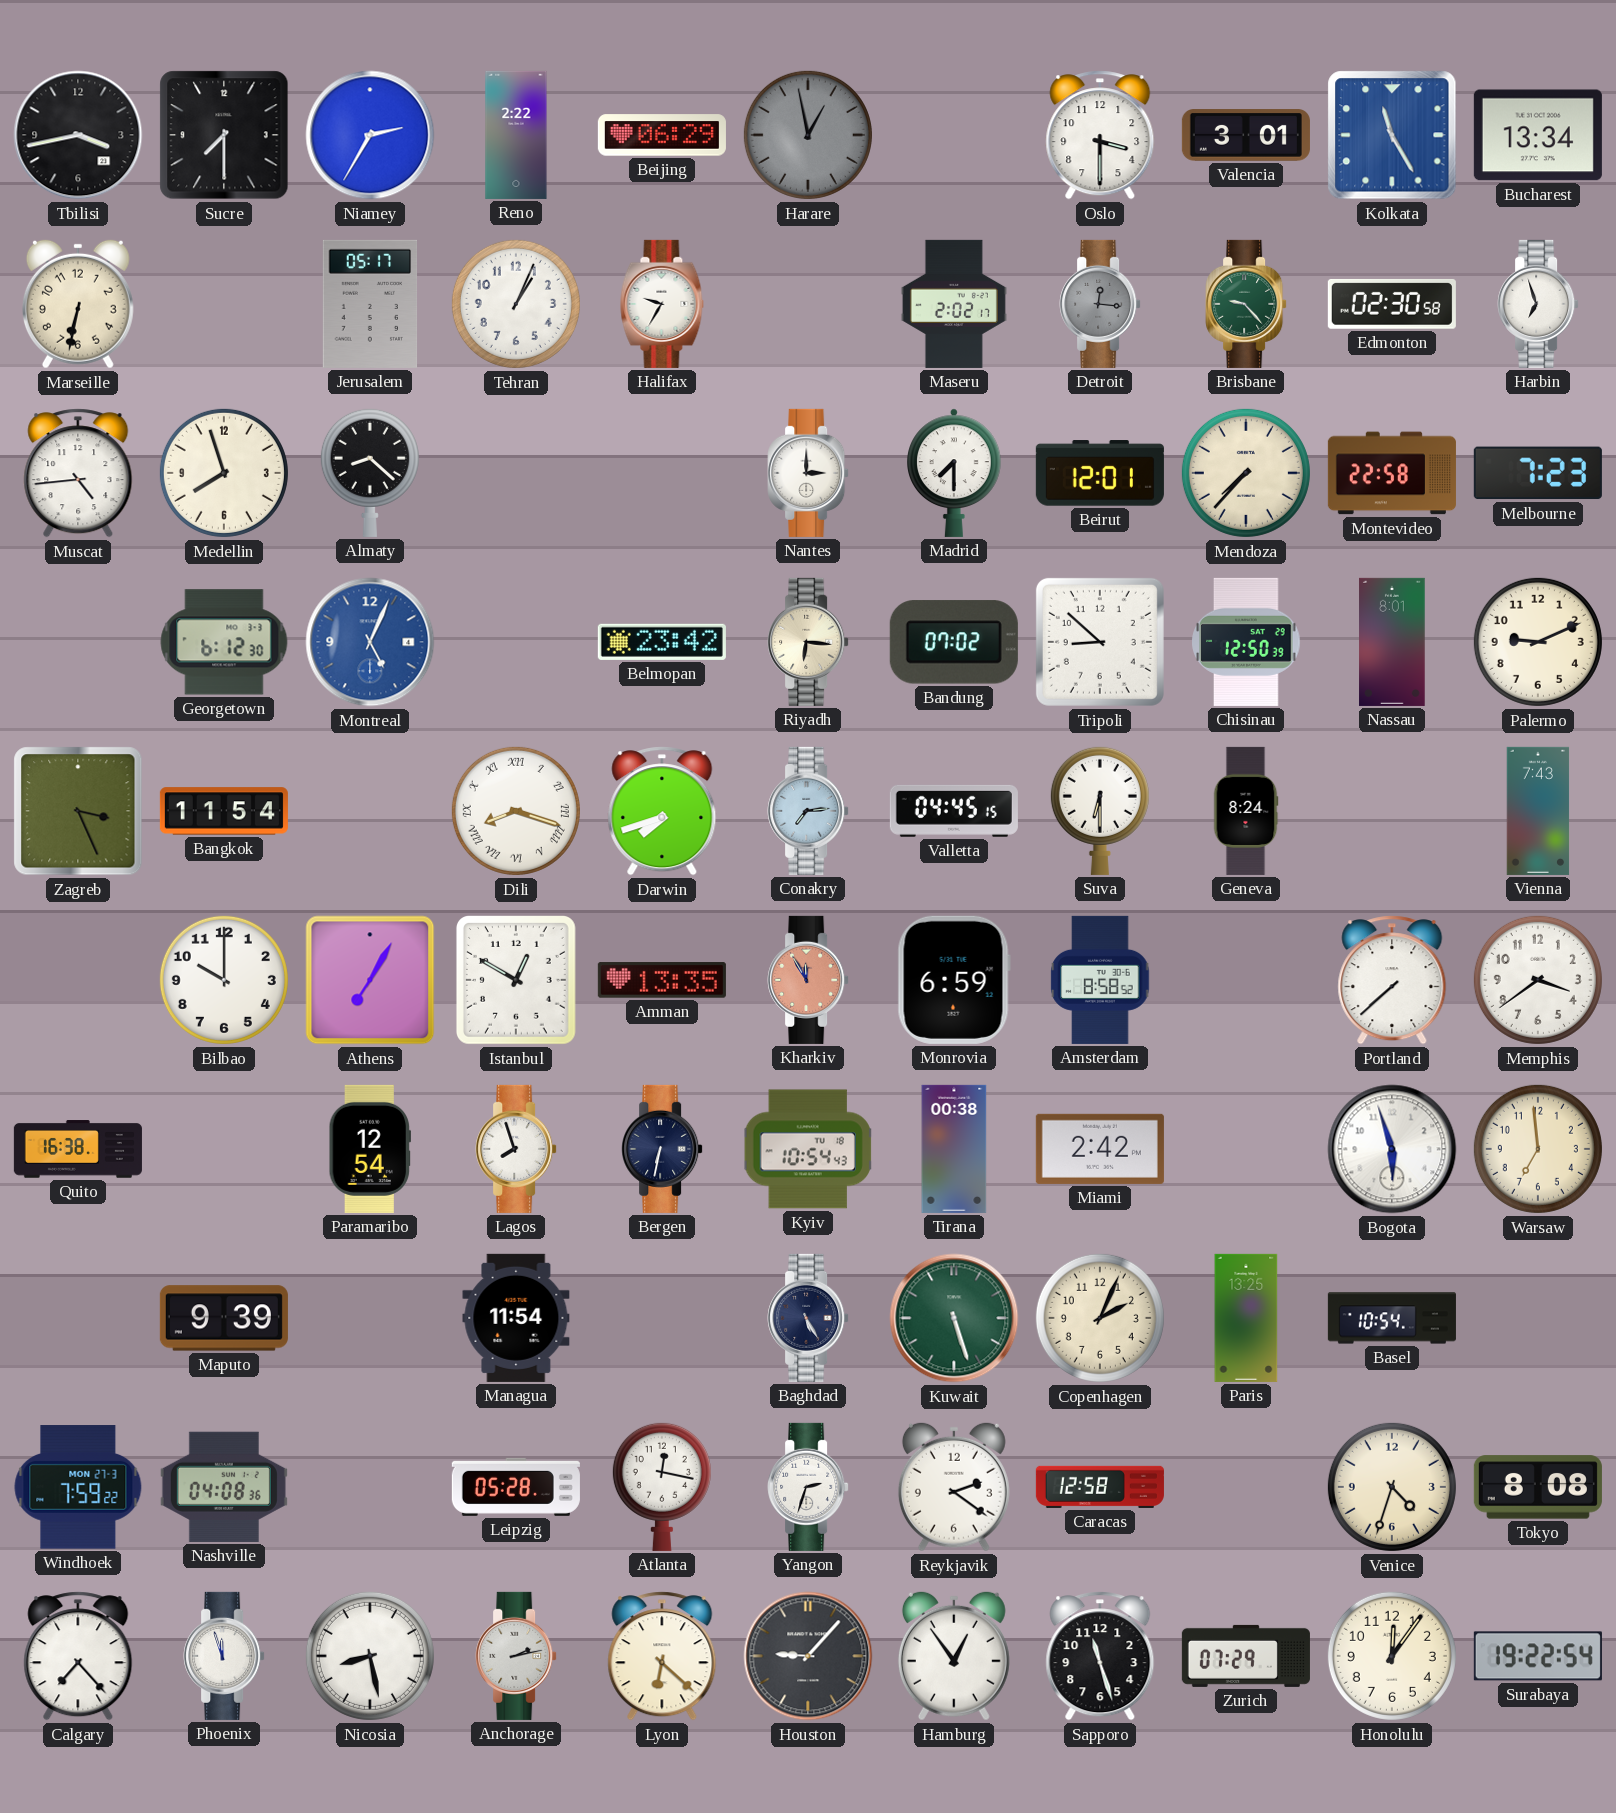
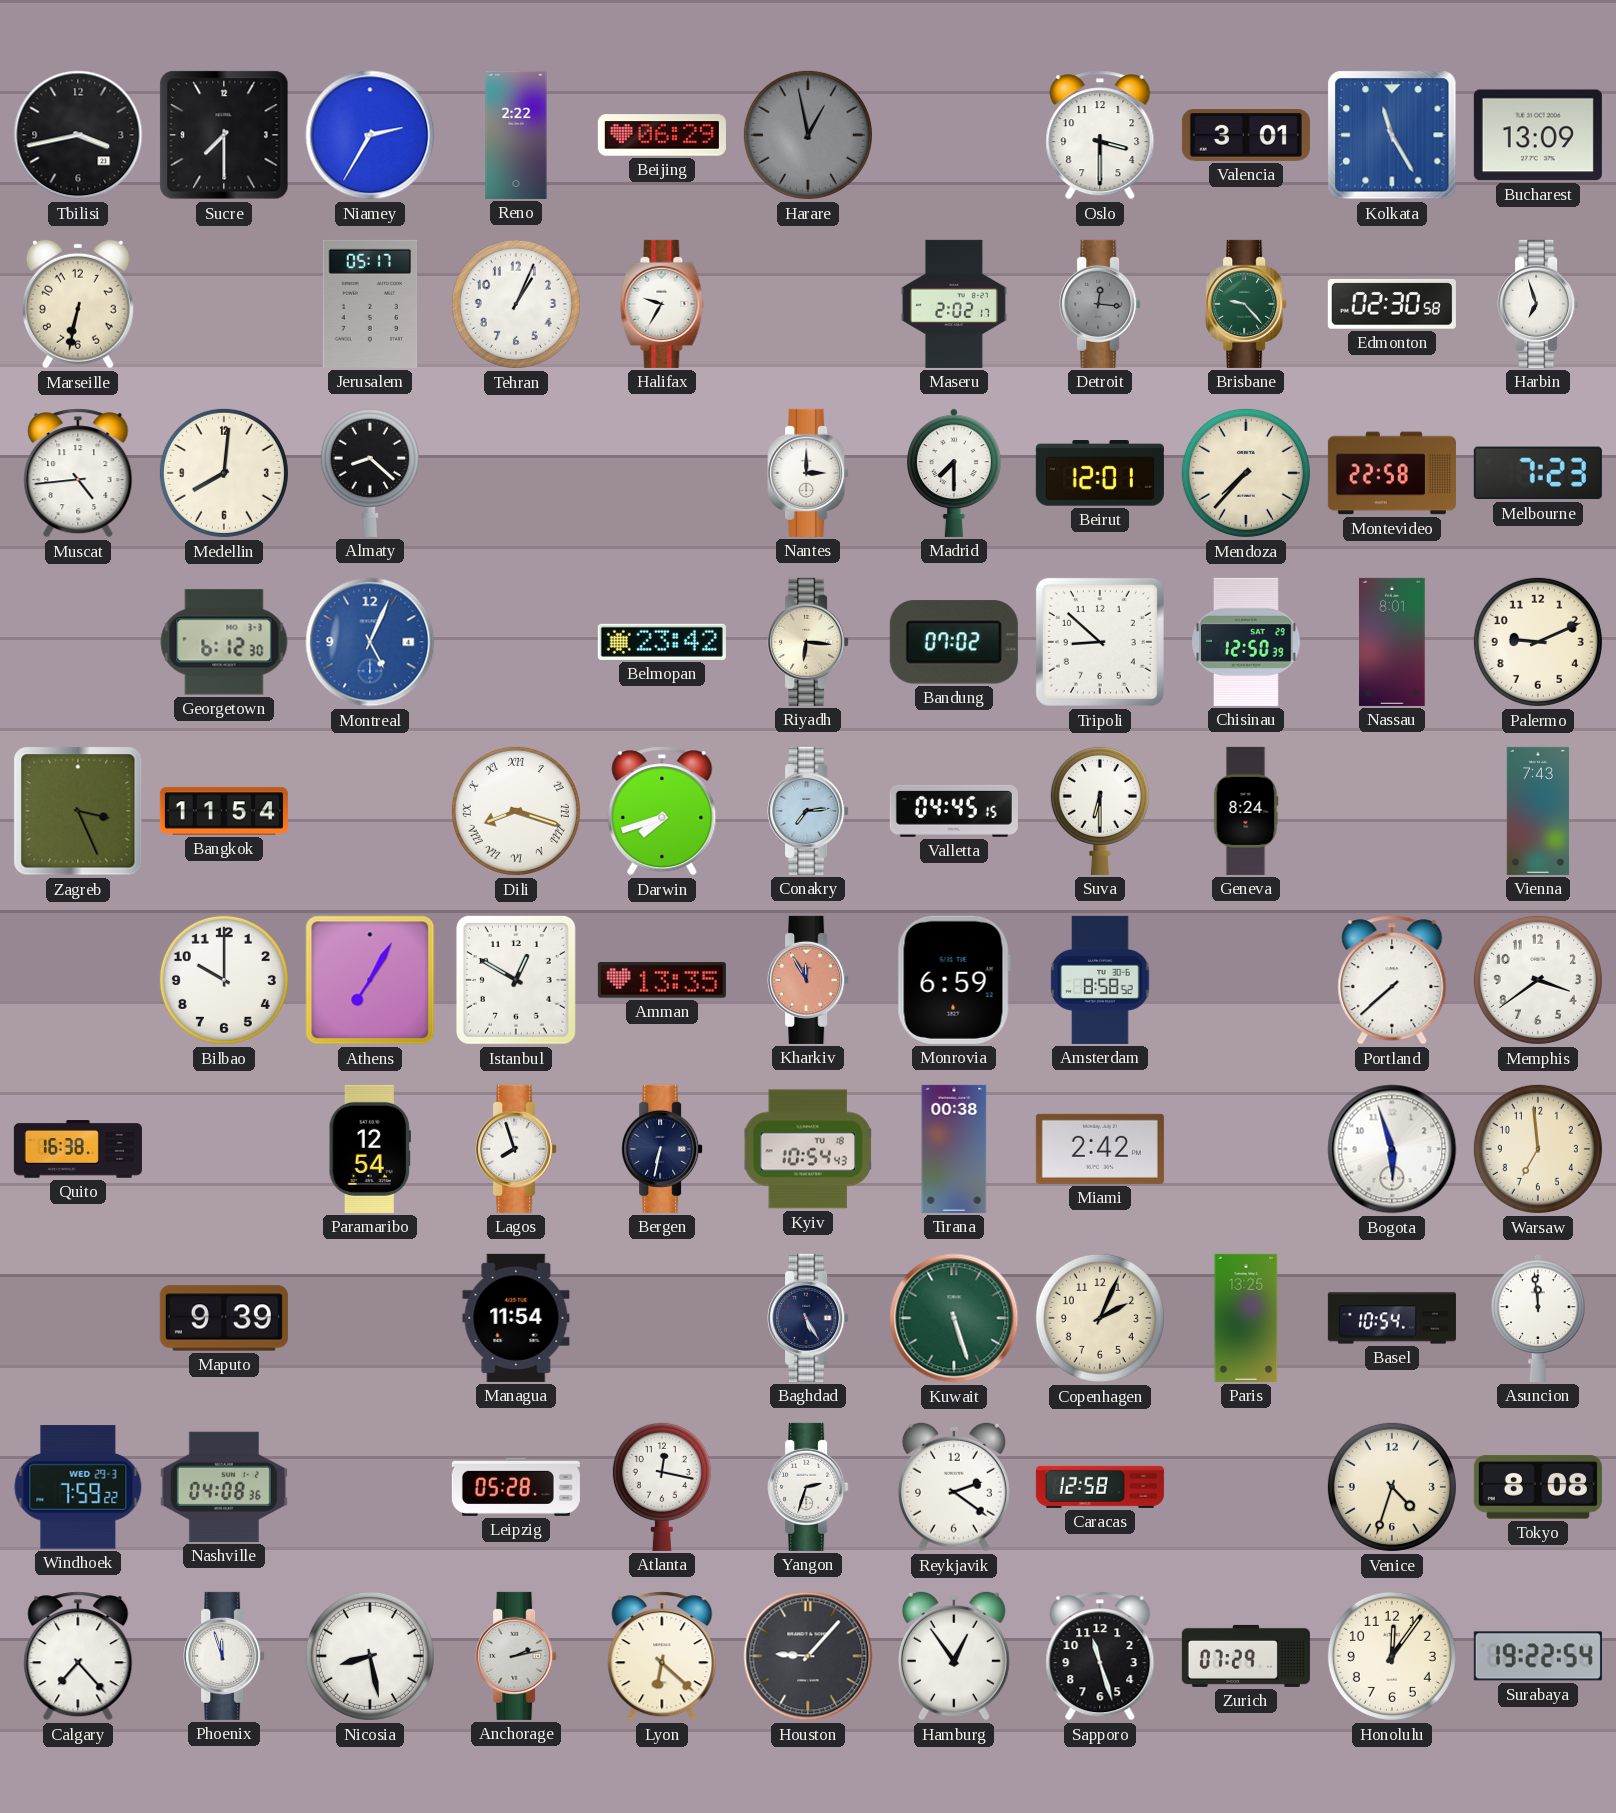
Bucharest: 13:34 -> 13:09 (1538, 135)
Medellin: 7:57 -> 8:01 (224, 473)
Asuncion: none -> 11:59 (1538, 1318)
Windhoek date: MON 27-3 -> WED 29-3 (78, 1487)
